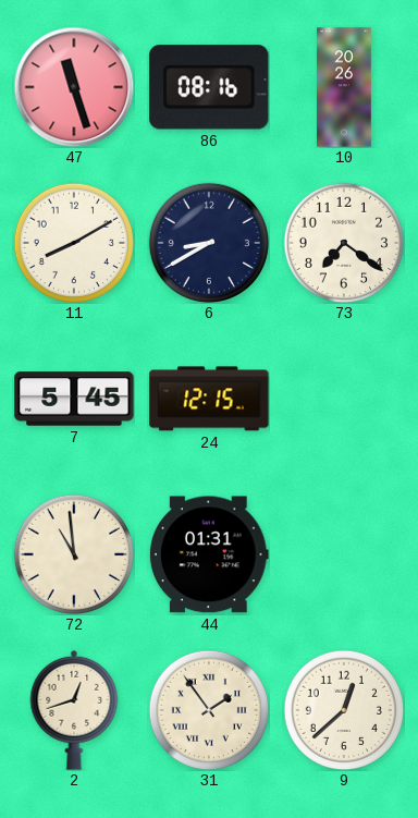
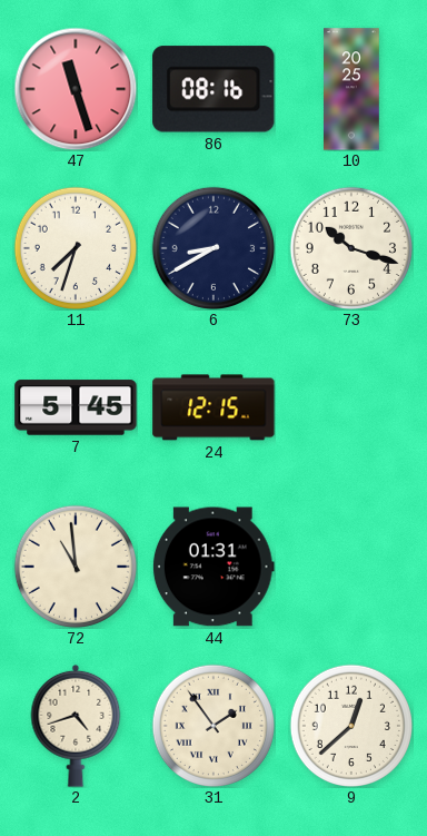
10: 20:26 -> 20:25 (352, 89)
11: 8:10 -> 7:33 (75, 247)
73: 7:21 -> 10:18 (350, 247)
2: 12:42 -> 4:42 (76, 726)
